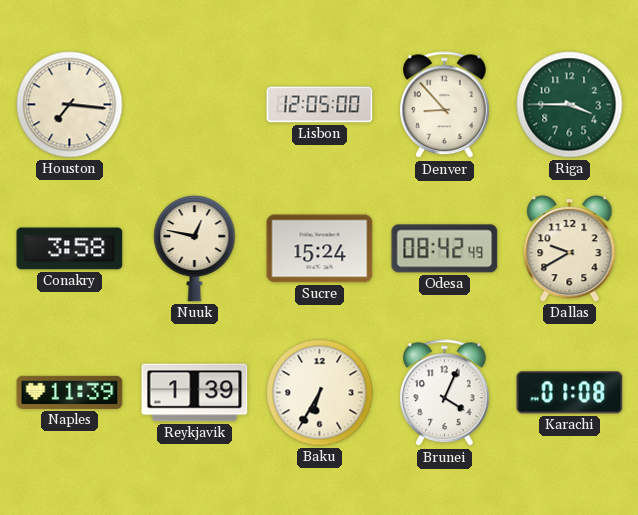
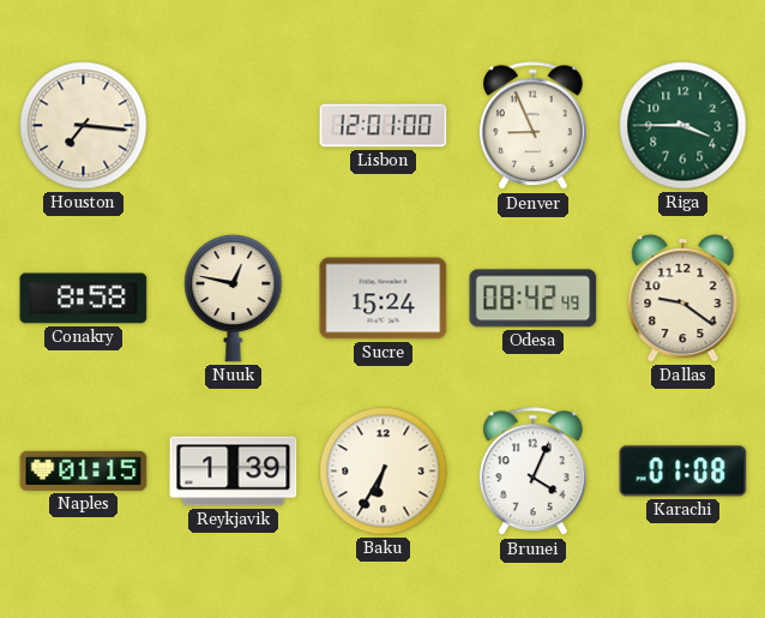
Lisbon: 12:05 -> 12:01 (384, 126)
Denver: 8:53 -> 8:56 (534, 126)
Conakry: 3:58 -> 8:58 (84, 299)
Dallas: 9:40 -> 9:21 (683, 299)
Naples: 11:39 -> 01:15 (84, 470)
